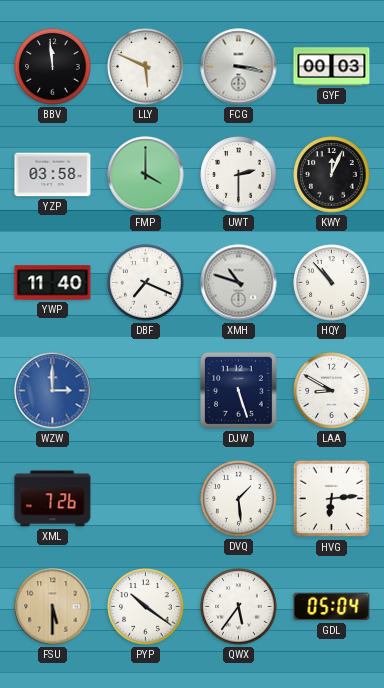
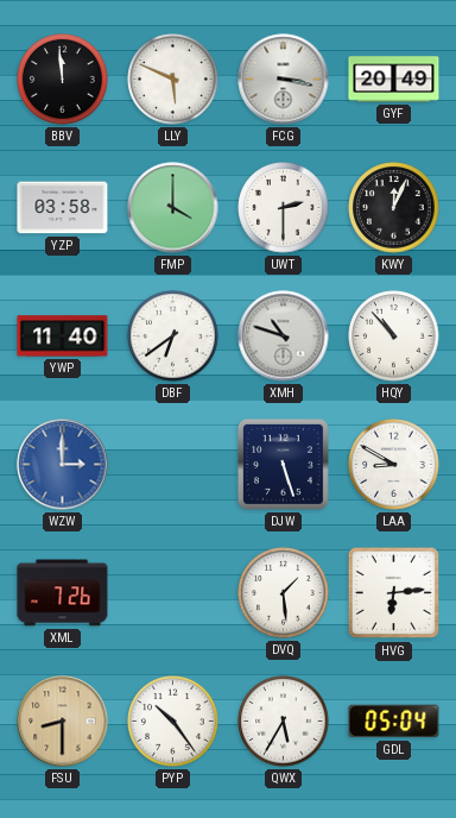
GYF: 00:03 -> 20:49 (394, 80)
DBF: 7:19 -> 6:39 (173, 336)
FSU: 5:30 -> 8:30 (63, 722)
PYP: 10:21 -> 10:24 (173, 722)
QWX: 5:36 -> 5:35 (284, 722)
